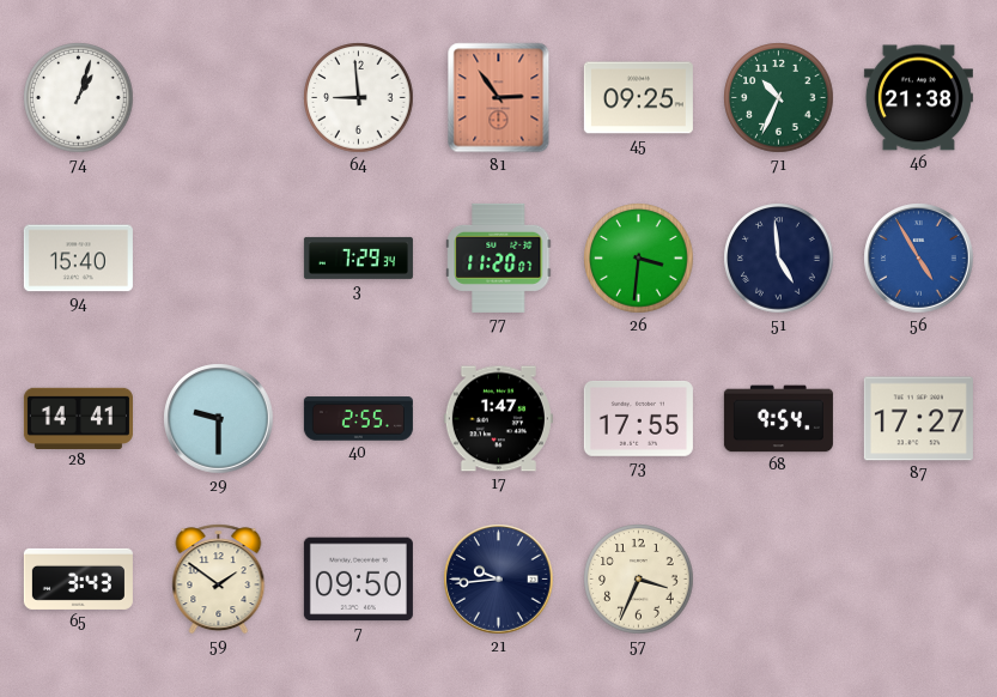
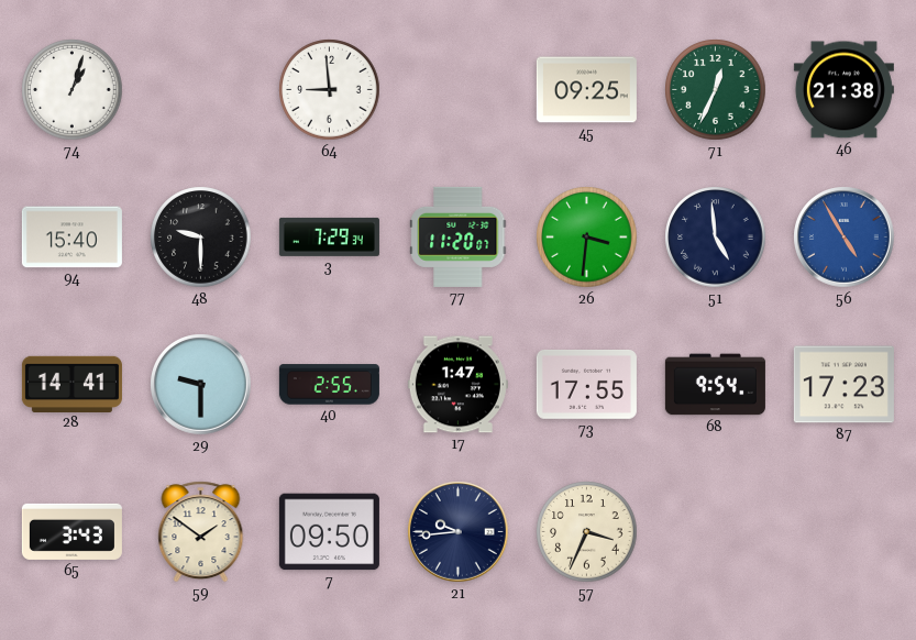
81: 2:54 -> none (499, 98)
71: 10:34 -> 12:34 (716, 90)
48: none -> 9:30 (201, 238)
87: 17:27 -> 17:23 (843, 385)
